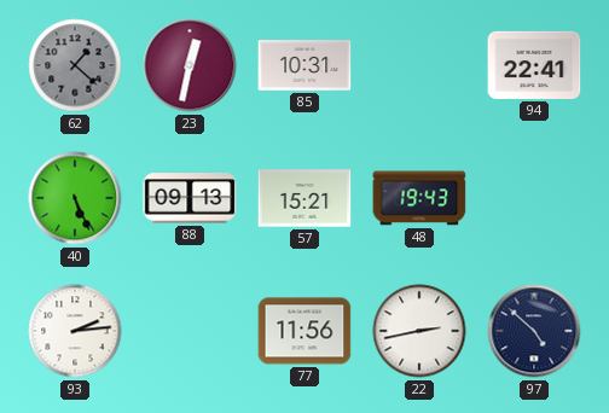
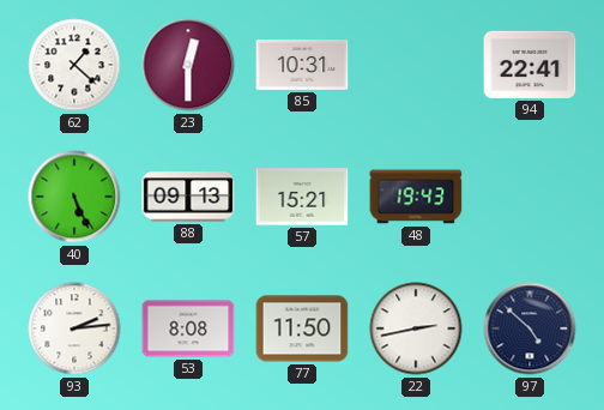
62 dial: grey -> white (74, 65)
23: 12:32 -> 12:30 (188, 65)
53: none -> 8:08 (188, 328)
77: 11:56 -> 11:50 (302, 328)
